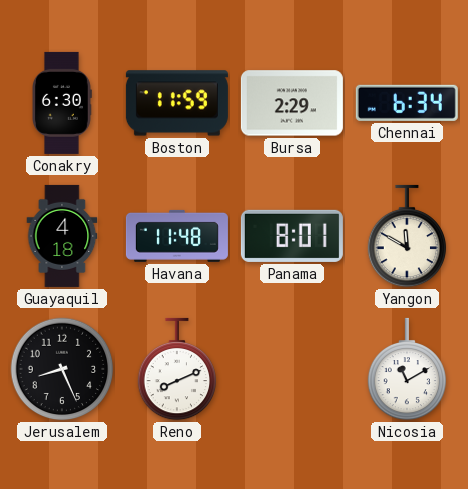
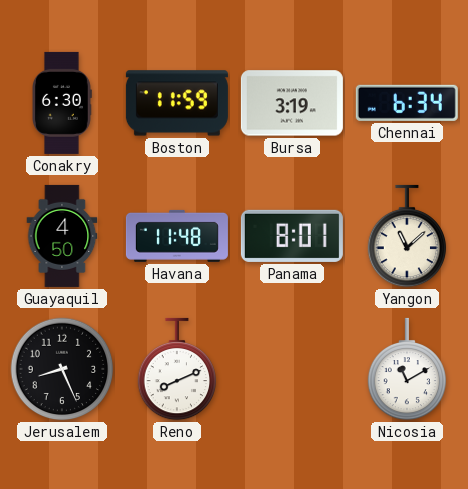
Bursa: 2:29 -> 3:19 (292, 103)
Guayaquil: 4:18 -> 4:50 (62, 236)
Yangon: 11:50 -> 11:08 (407, 236)
